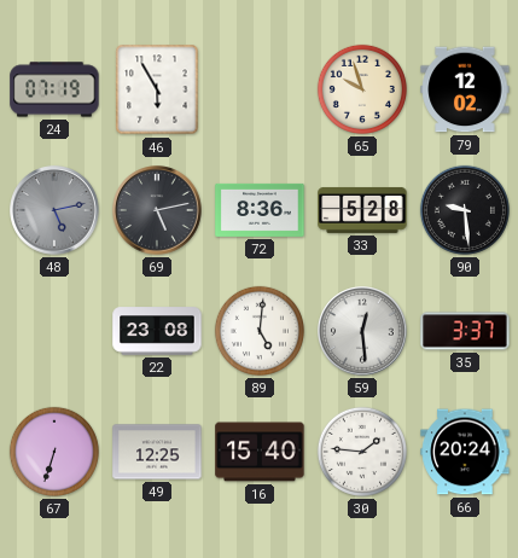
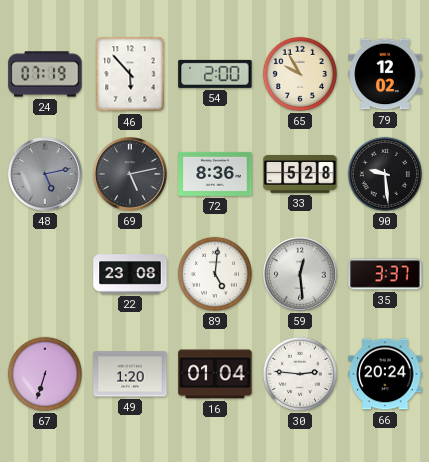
46: 5:55 -> 5:53 (130, 74)
54: none -> 2:00 (215, 74)
65: 9:57 -> 9:55 (300, 74)
49: 12:25 -> 1:20 (130, 374)
16: 15:40 -> 01:04 (215, 374)
30: 1:46 -> 2:46 (300, 374)
